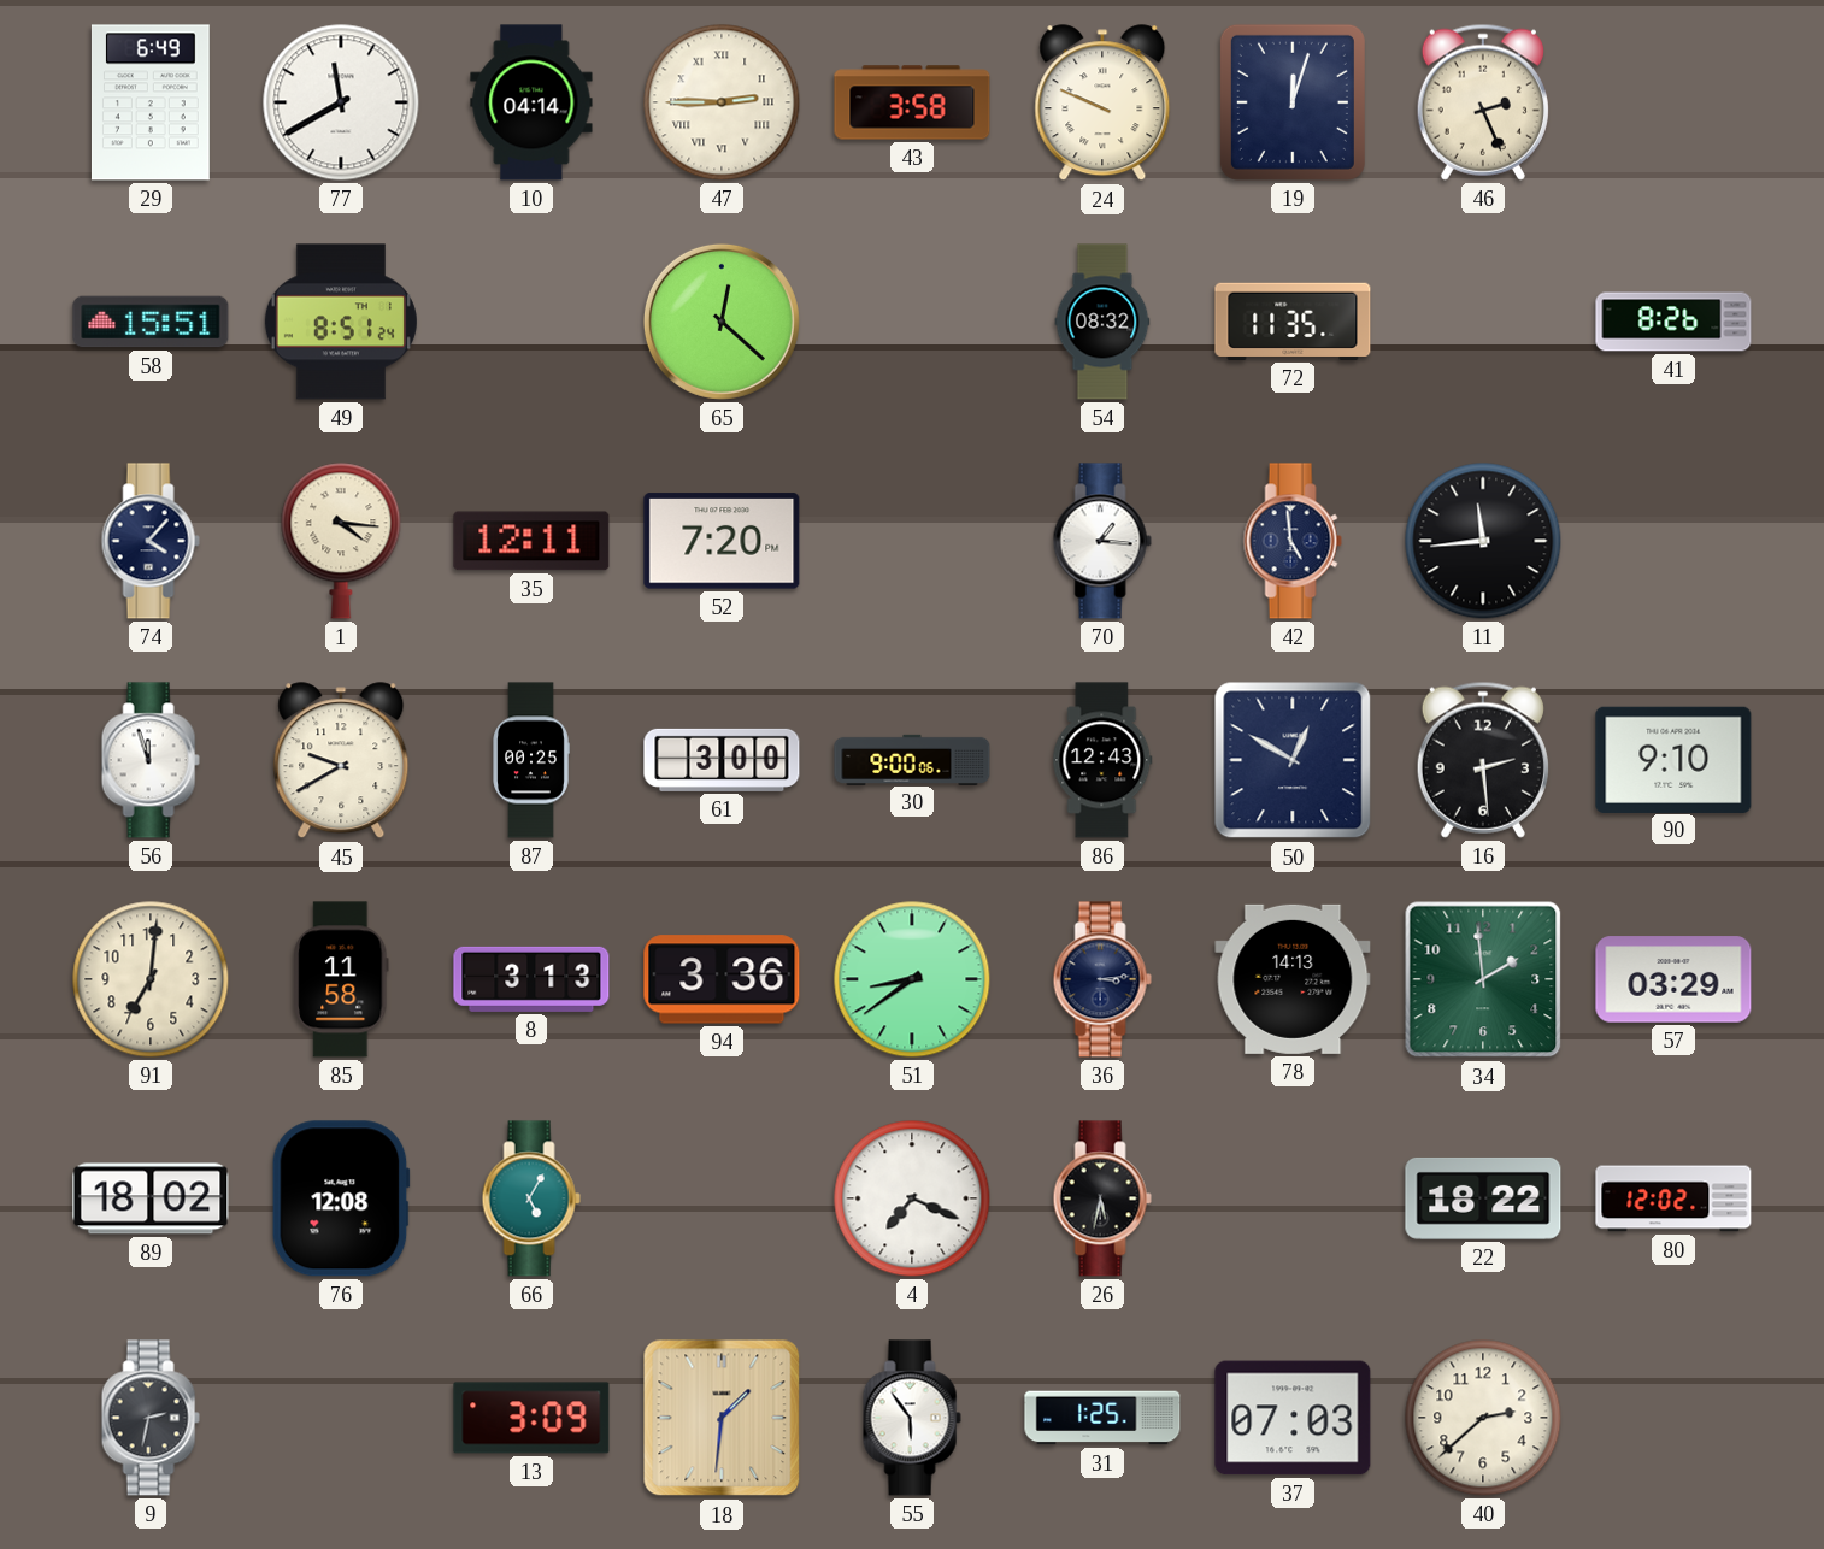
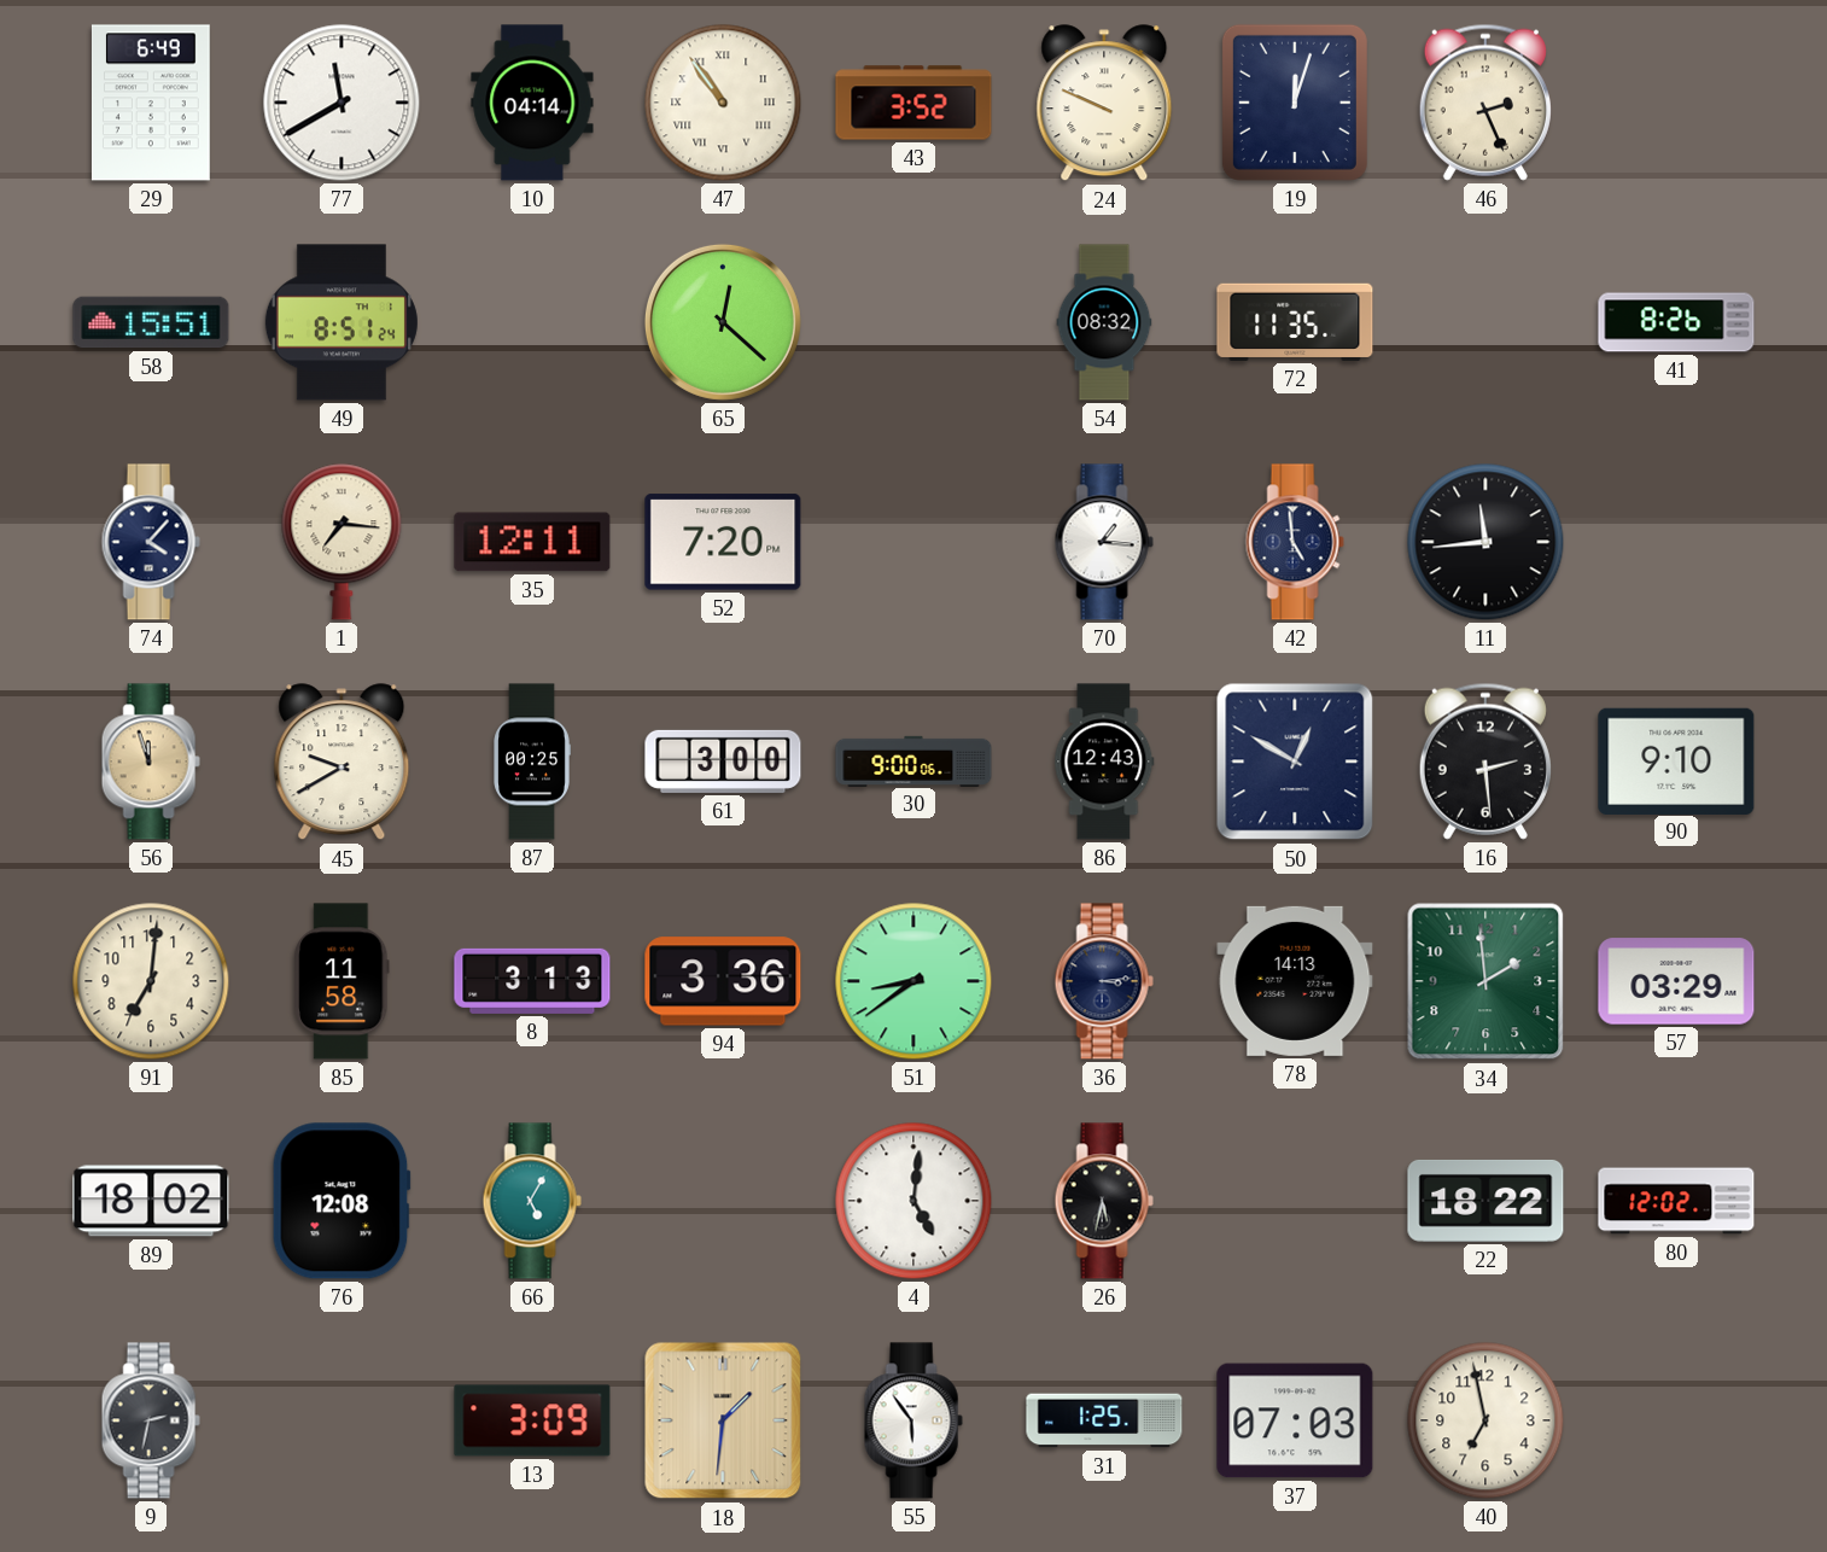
47: 2:45 -> 10:54 (723, 103)
43: 3:58 -> 3:52 (913, 103)
1: 4:16 -> 7:16 (342, 542)
56 dial: white -> champagne (151, 762)
4: 7:19 -> 5:01 (913, 1201)
40: 2:38 -> 6:58 (1485, 1420)
